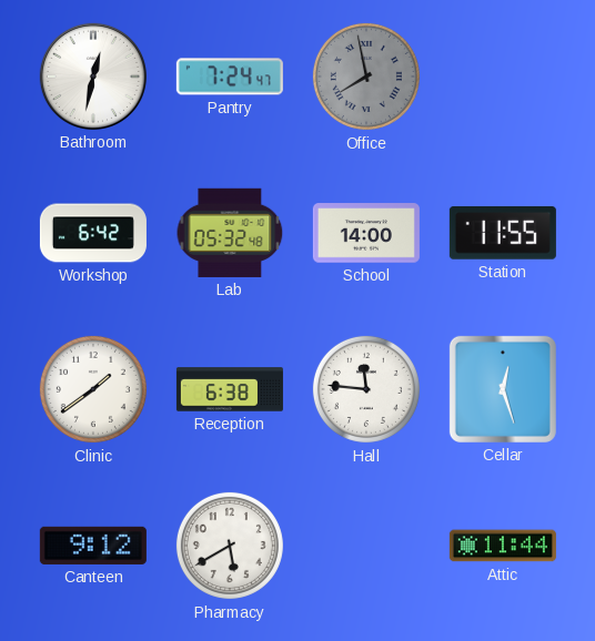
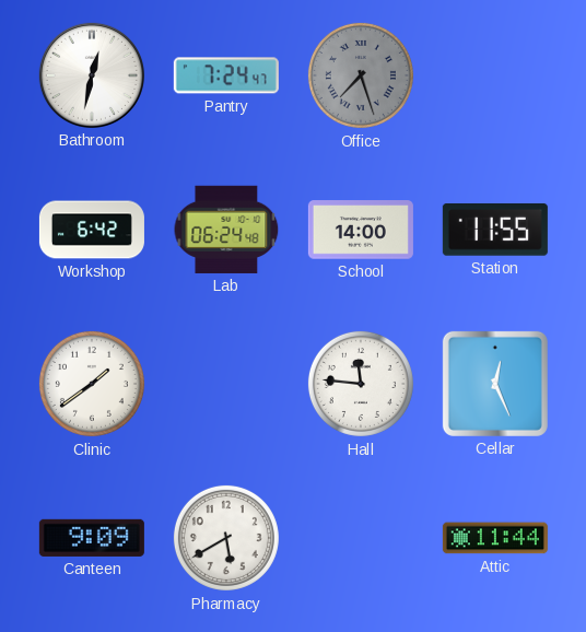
Office: 7:58 -> 7:27 (361, 75)
Lab: 05:32 -> 06:24 (226, 230)
Reception: 6:38 -> none (230, 389)
Cellar: 12:27 -> 12:26 (495, 384)
Canteen: 9:12 -> 9:09 (92, 538)
